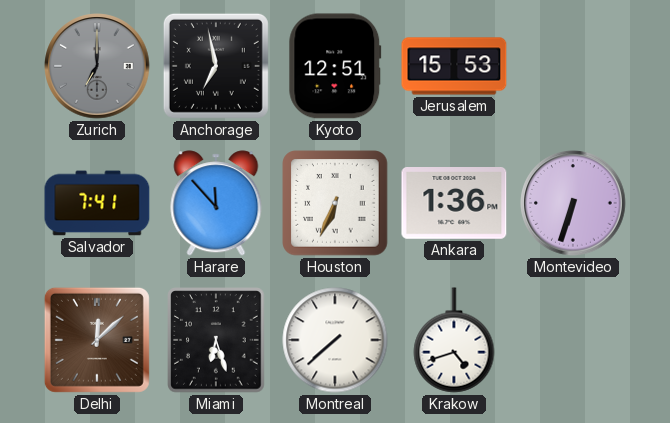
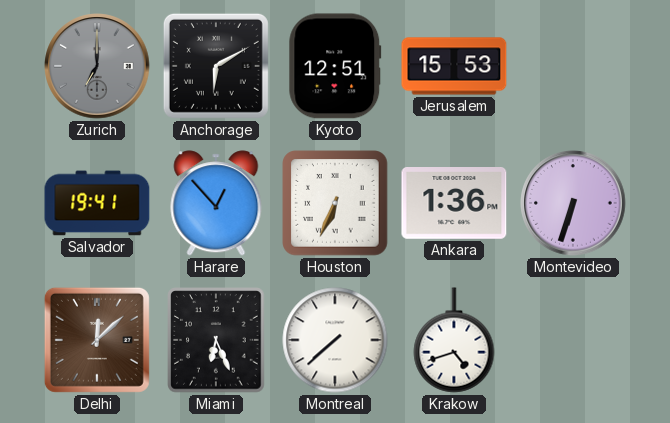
Anchorage: 6:58 -> 6:10 (216, 66)
Salvador: 7:41 -> 19:41 (97, 203)
Harare: 11:53 -> 12:53 (216, 203)
Miami: 6:27 -> 6:26 (216, 340)
